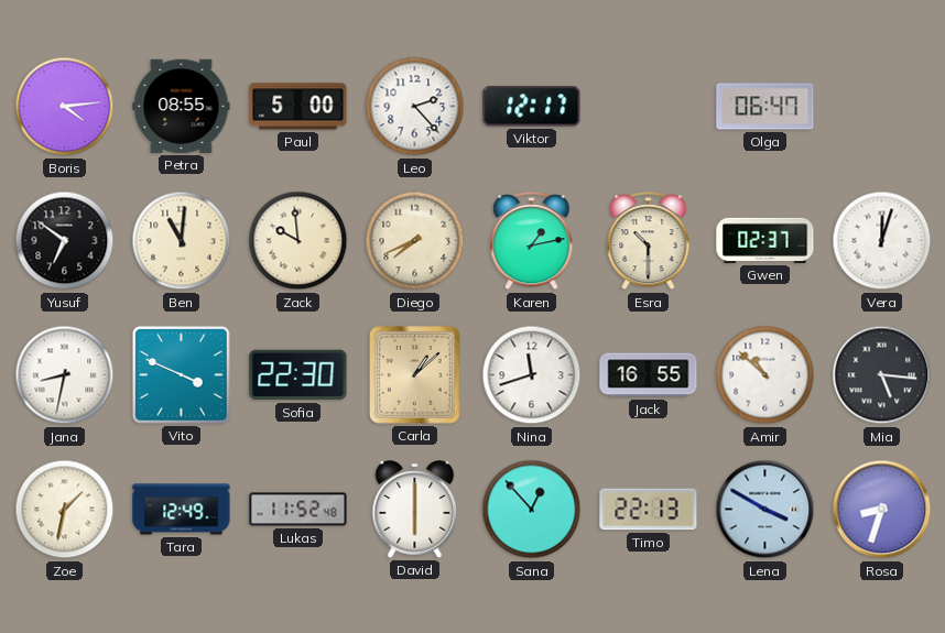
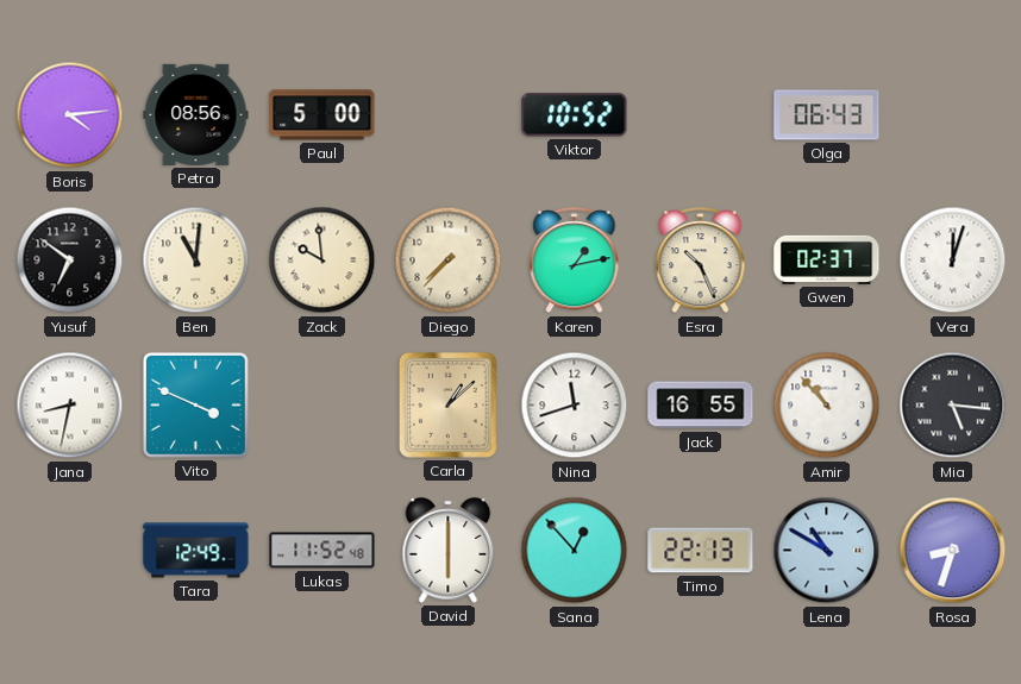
Petra: 08:55 -> 08:56 (196, 114)
Leo: 2:23 -> none (415, 107)
Viktor: 12:17 -> 10:52 (575, 115)
Olga: 06:47 -> 06:43 (827, 115)
Diego: 7:41 -> 7:37 (449, 261)
Esra: 10:30 -> 10:26 (701, 261)
Sofia: 22:30 -> none (298, 375)
Amir: 10:52 -> 10:53 (827, 406)
Zoe: 1:32 -> none (65, 510)
Lena: 3:50 -> 10:50 (827, 551)
